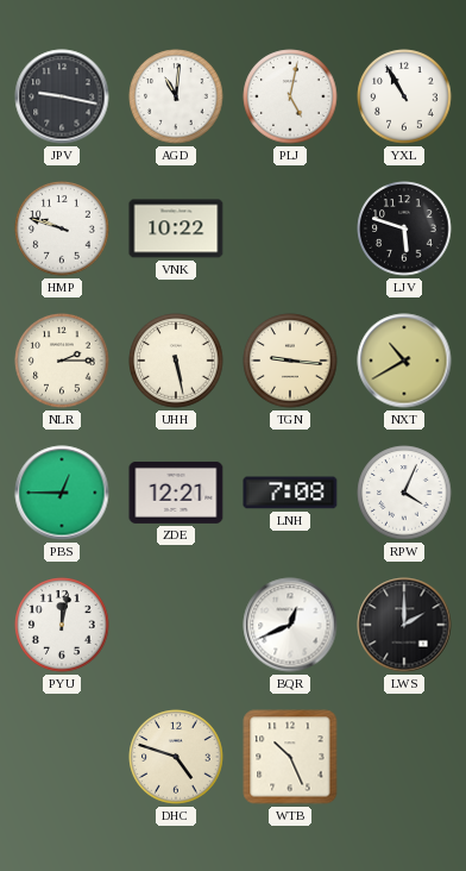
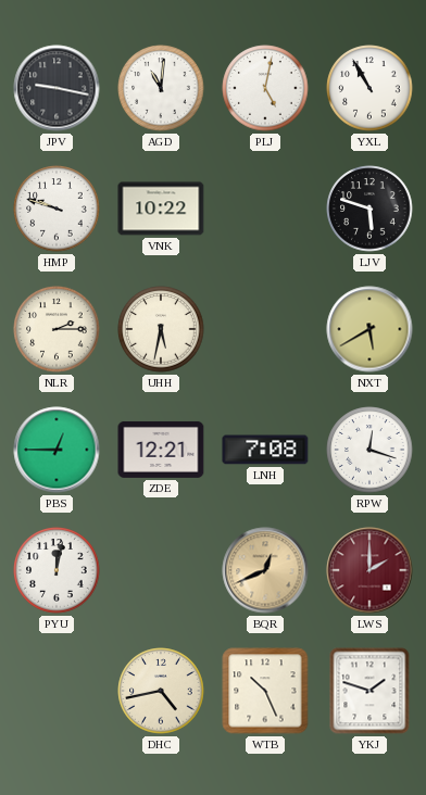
UHH: 5:28 -> 5:32 (161, 329)
TGN: 9:16 -> none (290, 361)
NXT: 10:40 -> 5:40 (369, 329)
RPW: 4:04 -> 12:18 (369, 450)
BQR dial: white -> champagne (265, 570)
LWS dial: black -> burgundy (369, 570)
DHC: 4:48 -> 4:43 (161, 691)
YKJ: none -> 1:48 (369, 691)
